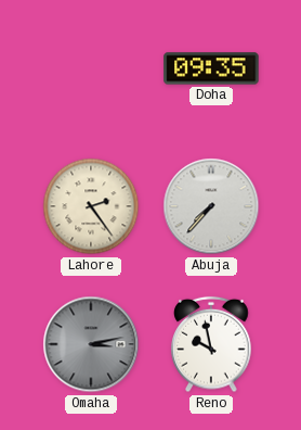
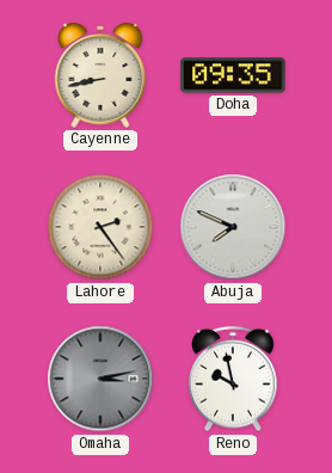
Cayenne: none -> 8:43 (100, 75)
Abuja: 7:37 -> 7:49 (233, 227)
